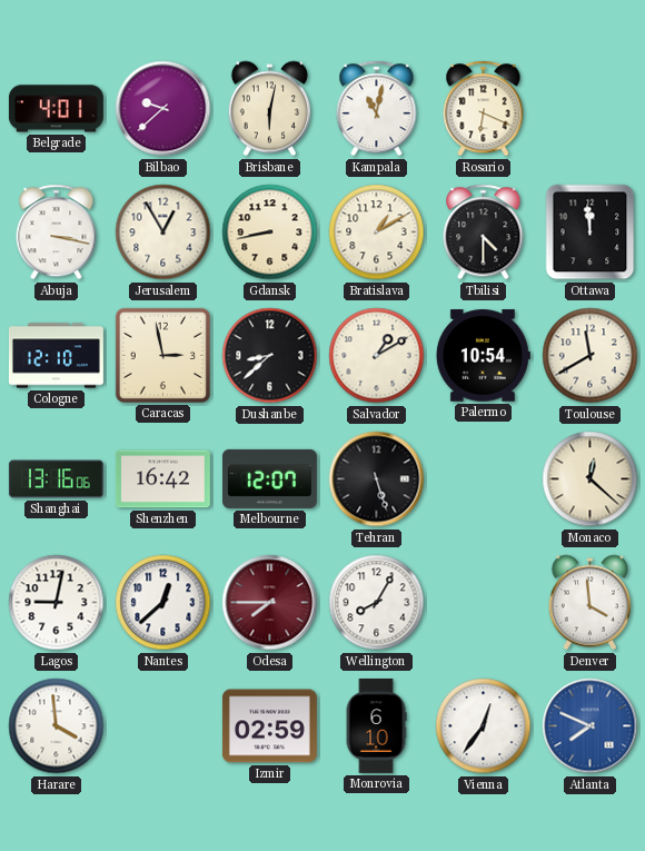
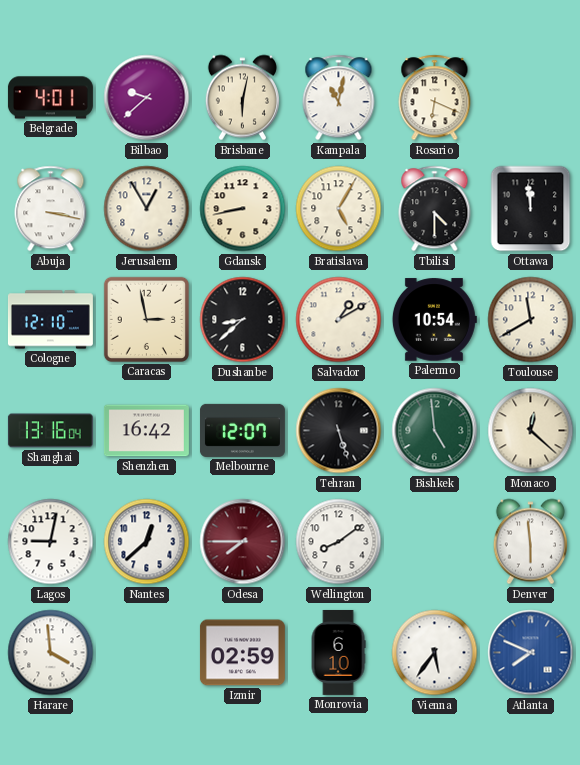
Bratislava: 1:10 -> 5:05 (339, 209)
Shanghai: 13:16:06 -> 13:16:04 (50, 431)
Bishkek: none -> 4:59 (435, 431)
Wellington: 8:05 -> 8:09 (339, 542)
Denver: 3:59 -> 5:59 (530, 542)
Vienna: 12:36 -> 5:36 (435, 653)
